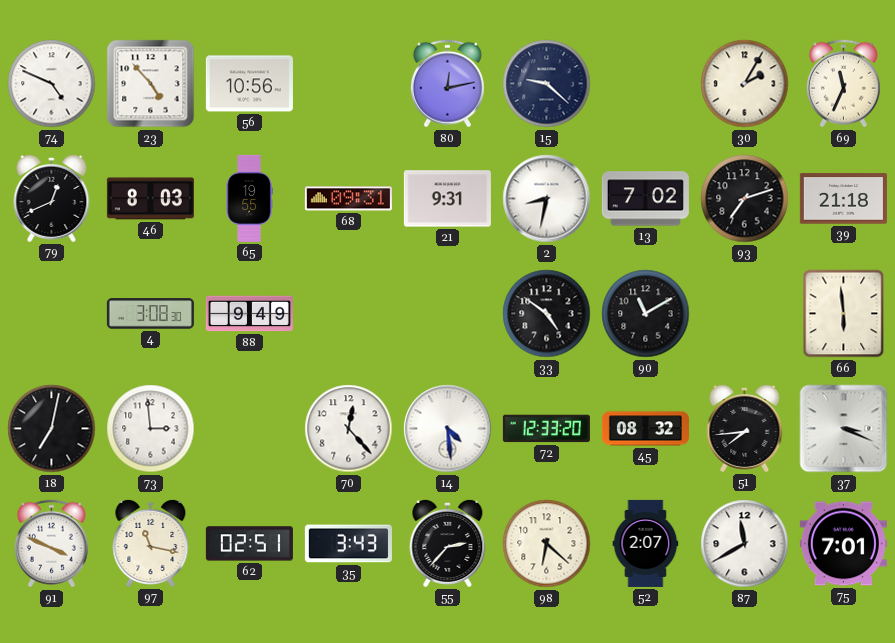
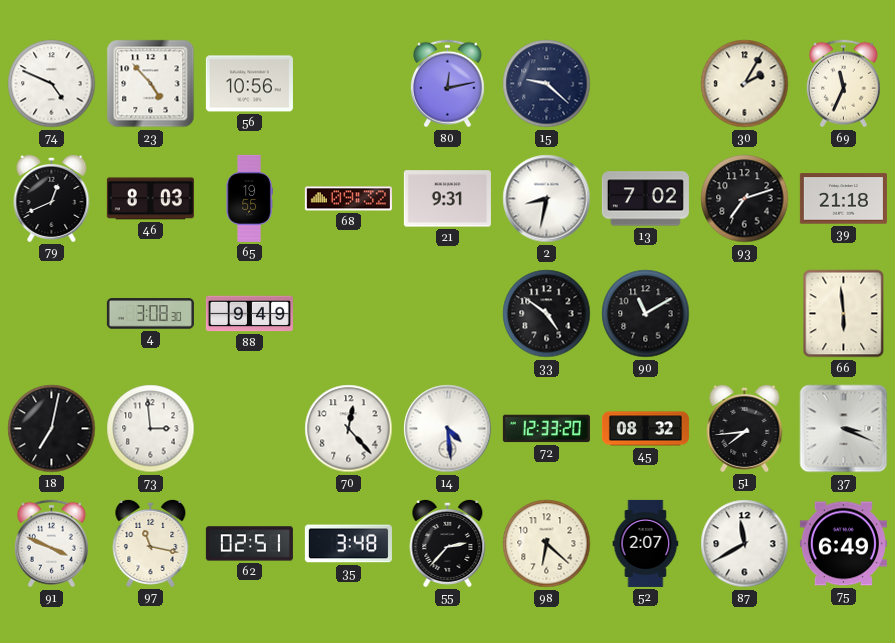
68: 09:31 -> 09:32 (348, 199)
35: 3:43 -> 3:48 (348, 544)
75: 7:01 -> 6:49 (843, 544)
